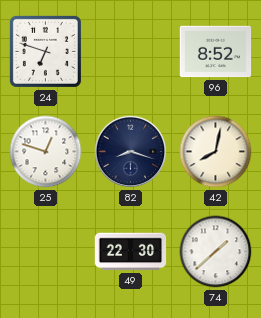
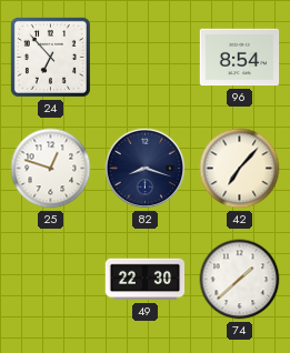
24: 6:48 -> 6:53 (50, 57)
96: 8:52 -> 8:54 (240, 58)
42: 8:02 -> 7:07 (240, 169)
